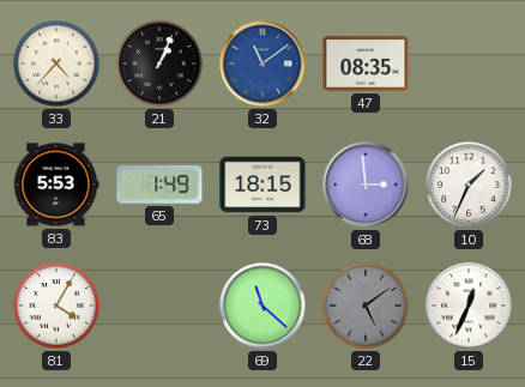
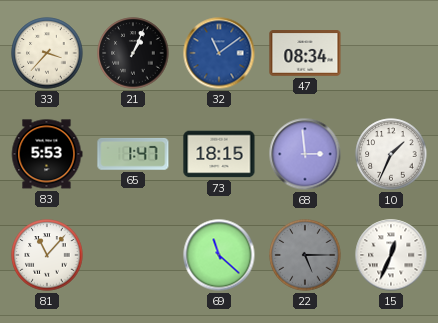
33: 4:37 -> 3:37 (47, 53)
47: 08:35 -> 08:34 (305, 54)
65: 1:49 -> 1:47 (133, 154)
81: 4:05 -> 11:07 (47, 255)
22: 5:09 -> 5:15 (305, 255)
